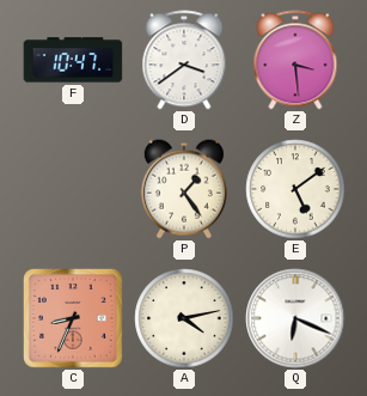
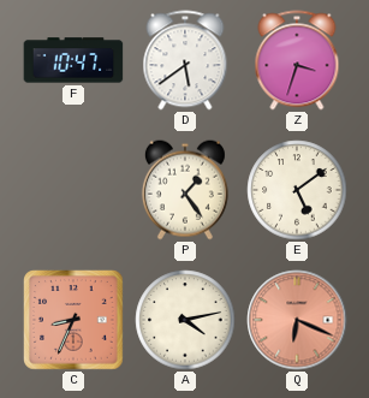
D: 3:39 -> 5:39 (185, 60)
Z: 3:29 -> 3:33 (297, 60)
Q dial: white -> salmon (297, 320)
